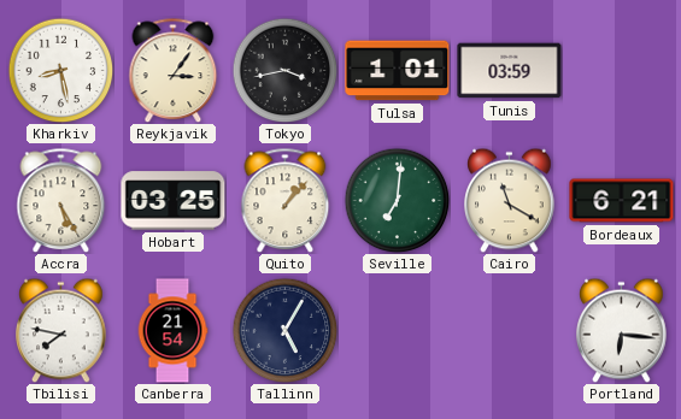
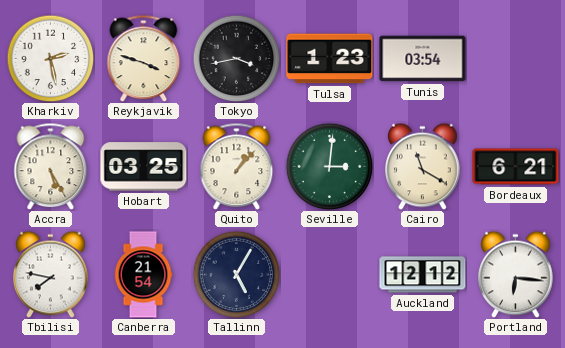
Kharkiv: 8:28 -> 2:28 (50, 58)
Reykjavik: 3:06 -> 3:48 (144, 58)
Tulsa: 1:01 -> 1:23 (330, 59)
Tunis: 03:59 -> 03:54 (423, 59)
Seville: 7:01 -> 3:01 (329, 166)
Auckland: none -> 12:12 (423, 275)
